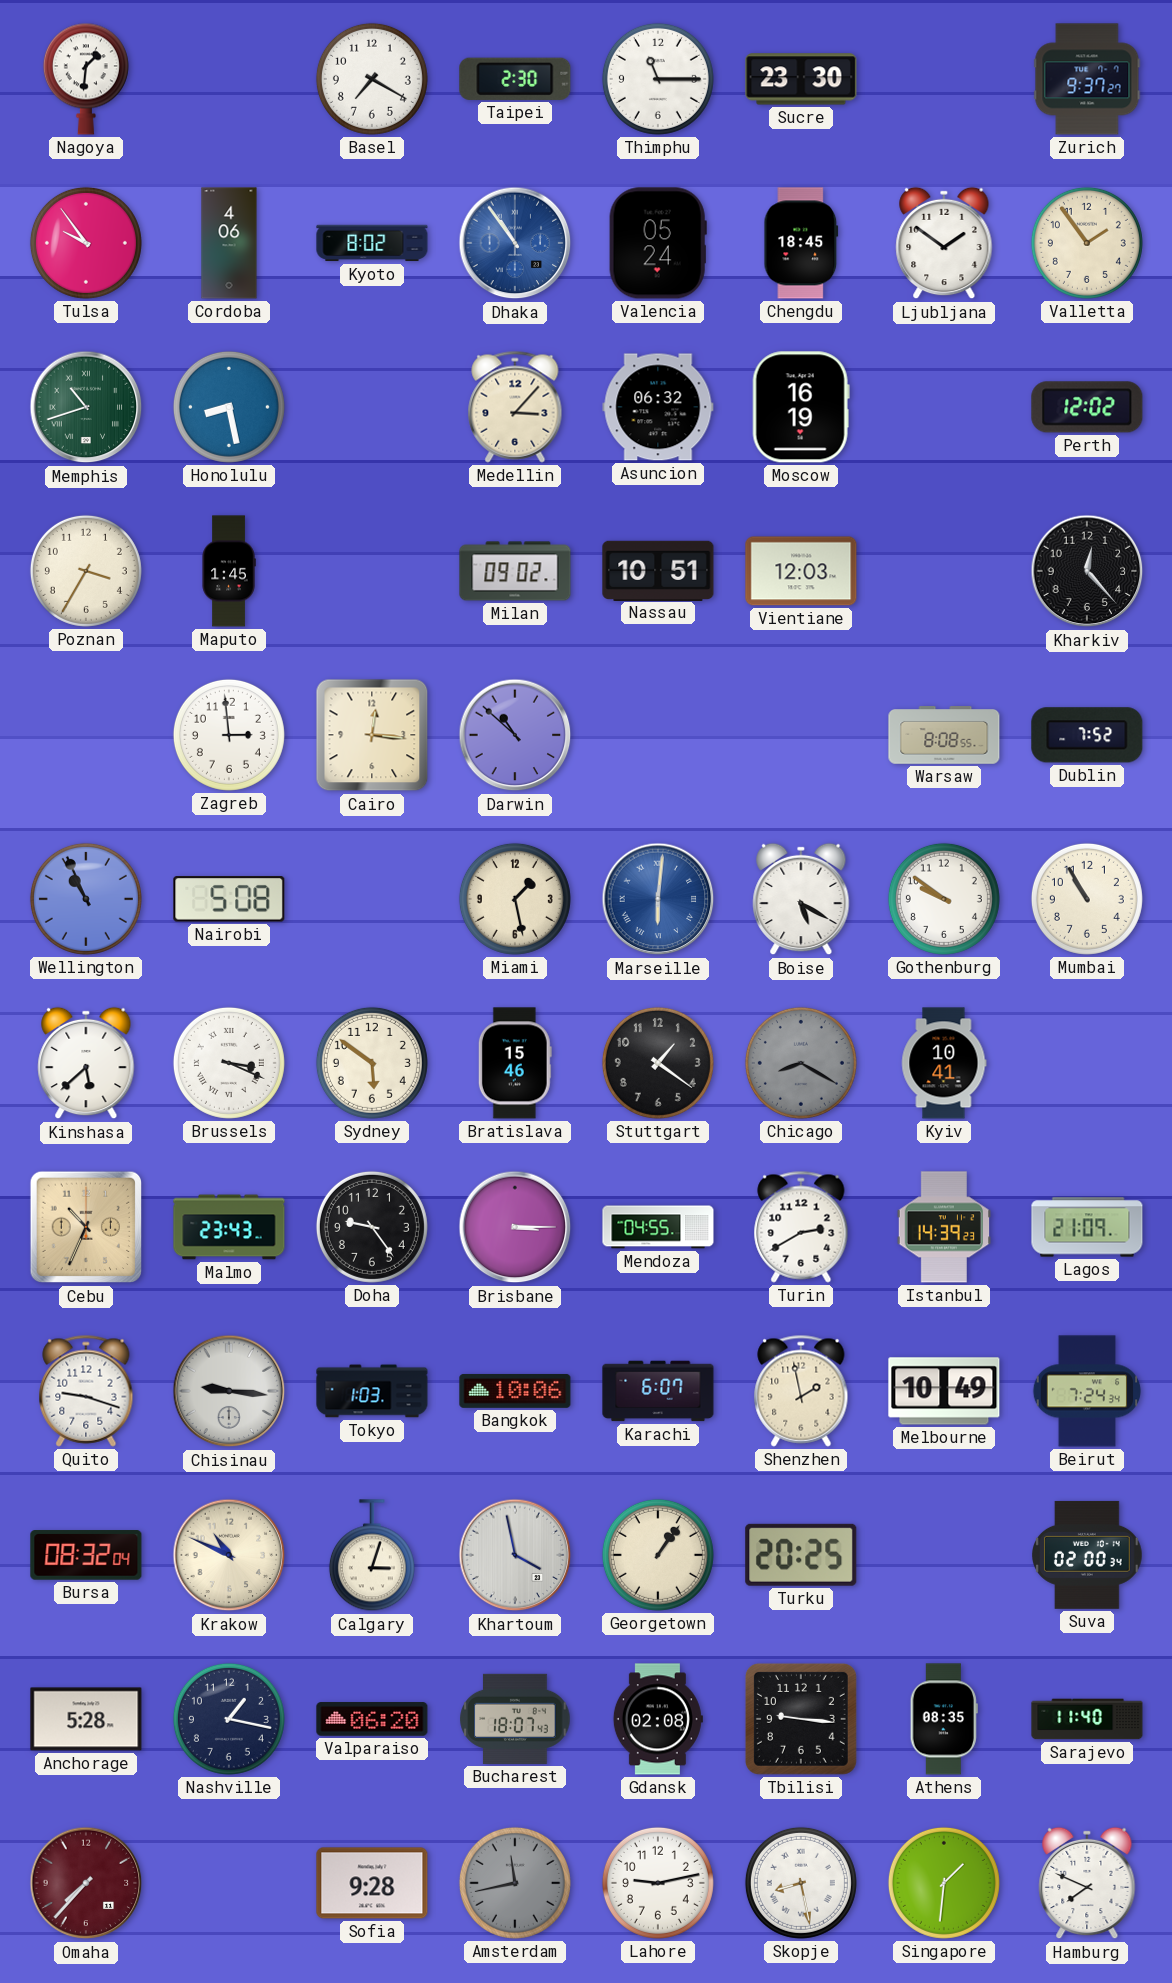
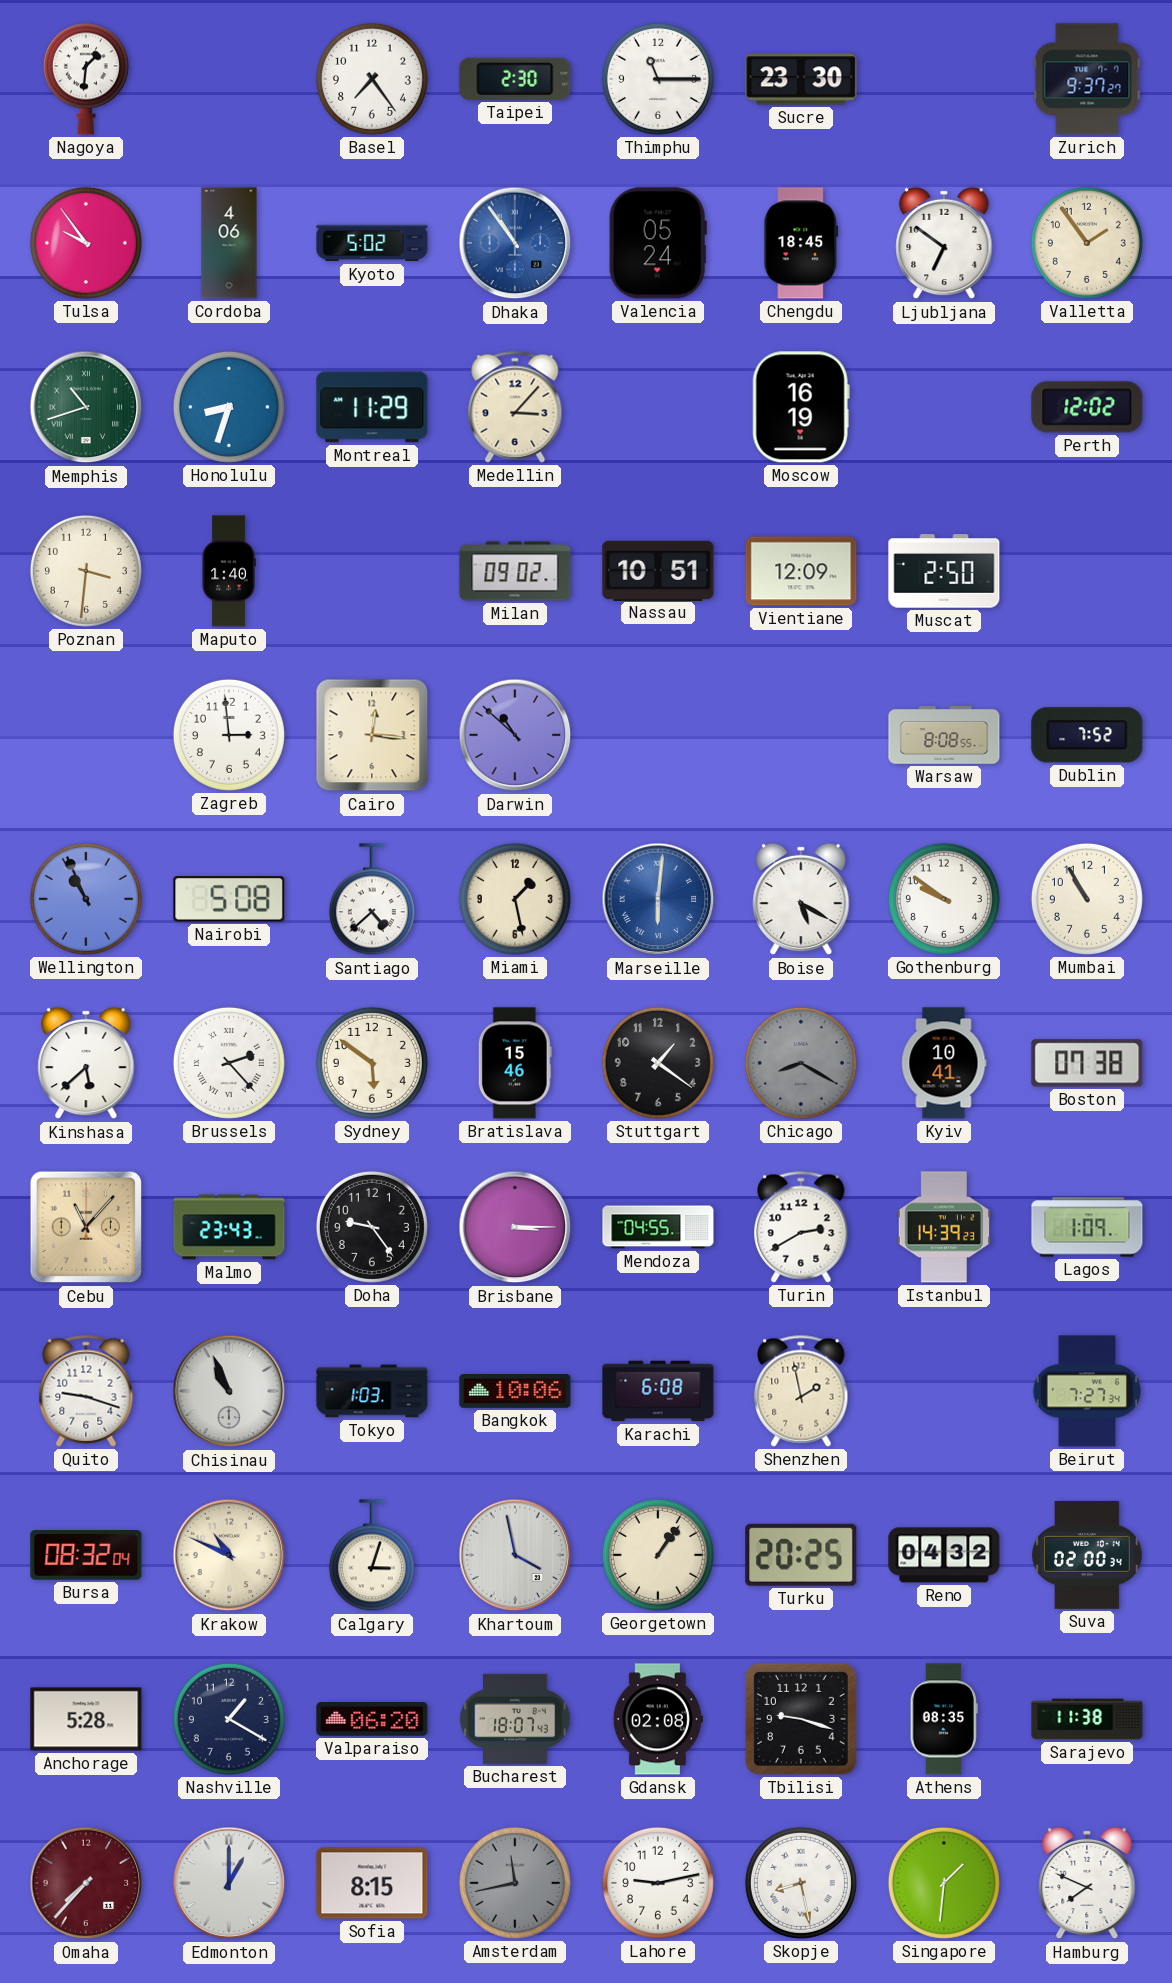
Basel: 7:20 -> 7:24 (372, 79)
Kyoto: 8:02 -> 5:02 (372, 243)
Ljubljana: 1:51 -> 6:51 (944, 243)
Honolulu: 8:28 -> 8:33 (229, 407)
Montreal: none -> 11:29 (372, 407)
Asuncion: 06:32 -> none (658, 407)
Poznan: 3:35 -> 3:31 (86, 571)
Maputo: 1:45 -> 1:40 (229, 571)
Vientiane: 12:03 -> 12:09 (801, 571)
Muscat: none -> 2:50 (944, 571)
Kharkiv: 12:23 -> none (1087, 571)
Santiago: none -> 4:38 (372, 900)
Brussels: 3:19 -> 2:23 (229, 1063)
Boston: none -> 07:38 (1087, 1063)
Cebu: 10:34 -> 11:07 (86, 1227)
Lagos: 21:09 -> 1:09 (1087, 1227)
Chisinau: 9:16 -> 10:56 (229, 1391)
Karachi: 6:07 -> 6:08 (658, 1391)
Melbourne: 10:49 -> none (944, 1391)
Beirut: 7:24 -> 7:27 (1087, 1391)
Reno: none -> 04:32 (944, 1555)
Nashville: 1:17 -> 1:20 (229, 1719)
Tbilisi: 9:16 -> 9:18 (801, 1719)
Sarajevo: 11:40 -> 11:38 (1087, 1719)
Edmonton: none -> 1:00 (229, 1883)
Sofia: 9:28 -> 8:15 (372, 1883)
